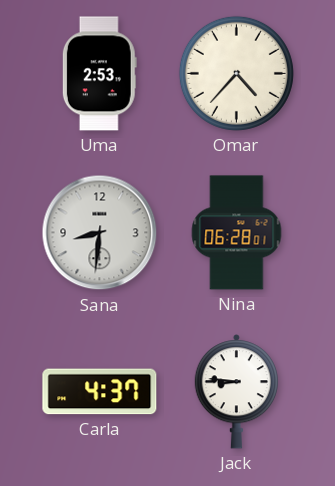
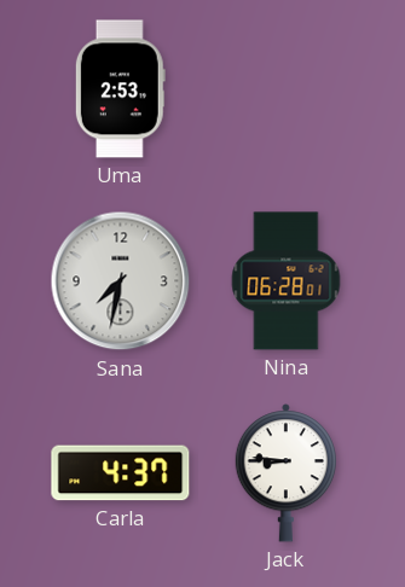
Omar: 4:37 -> none (236, 73)
Sana: 8:31 -> 7:32 (121, 281)
